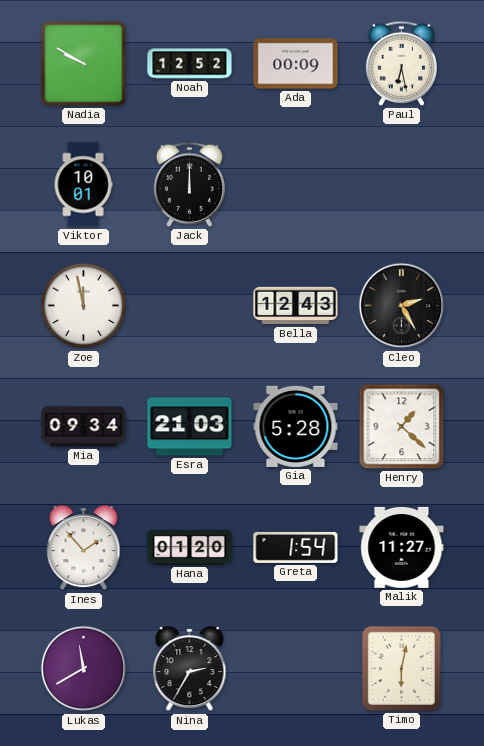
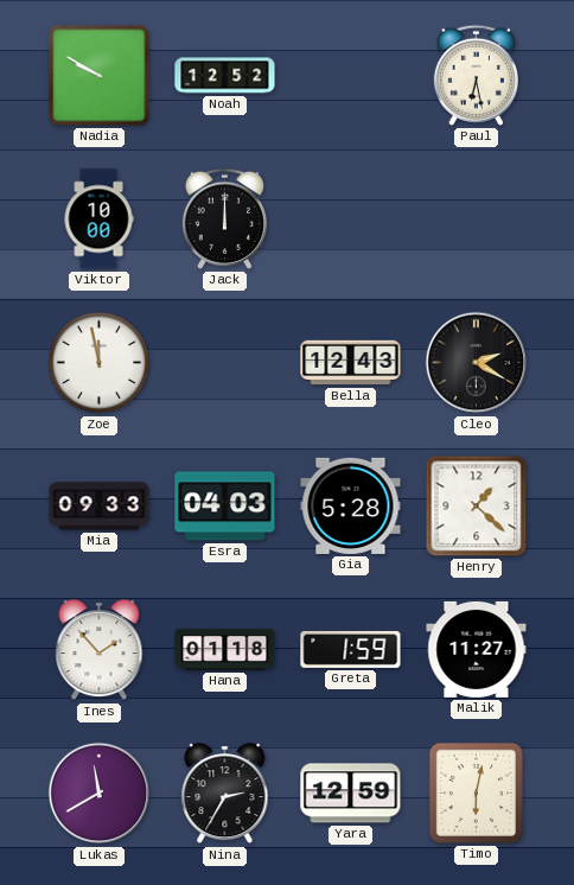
Ada: 00:09 -> none (296, 64)
Viktor: 10:01 -> 10:00 (98, 219)
Cleo: 2:25 -> 2:20 (477, 363)
Mia: 09:34 -> 09:33 (100, 507)
Esra: 21:03 -> 04:03 (225, 507)
Hana: 01:20 -> 01:18 (225, 649)
Greta: 1:54 -> 1:59 (351, 649)
Yara: none -> 12:59 (351, 794)
